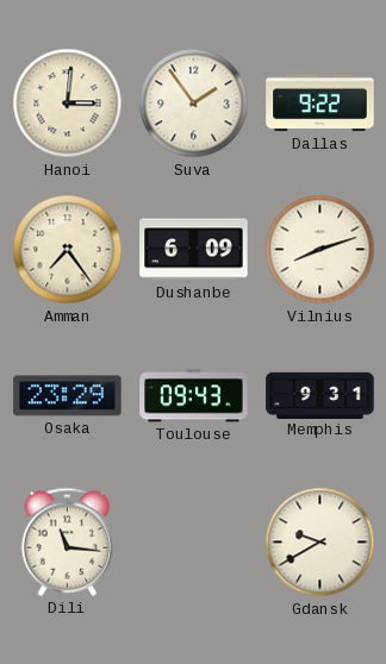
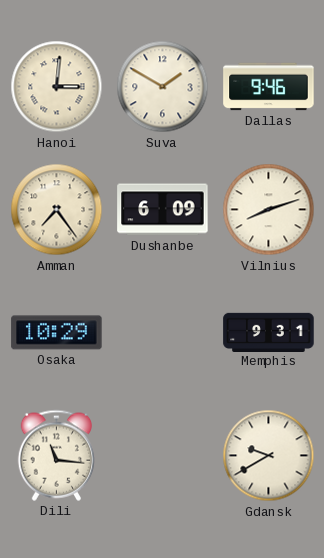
Suva: 1:54 -> 1:50 (163, 87)
Dallas: 9:22 -> 9:46 (269, 87)
Osaka: 23:29 -> 10:29 (57, 333)
Toulouse: 09:43 -> none (194, 396)
